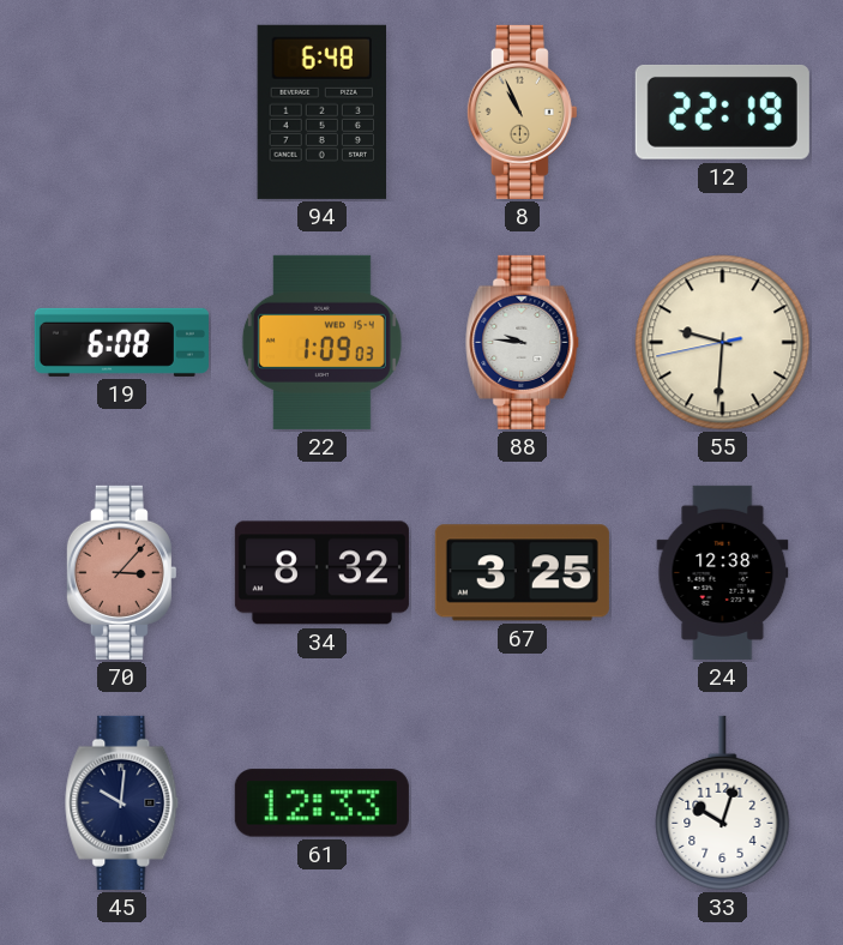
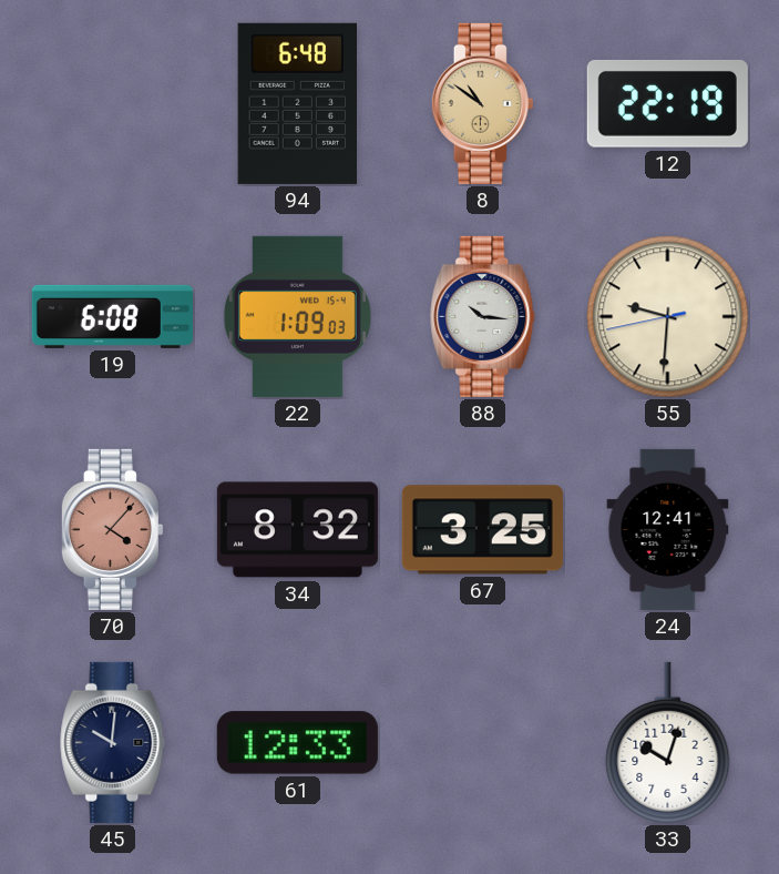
8: 10:56 -> 10:51 (482, 103)
88: 9:46 -> 10:16 (483, 316)
70: 3:07 -> 4:07 (112, 529)
24: 12:38 -> 12:41 (668, 529)
